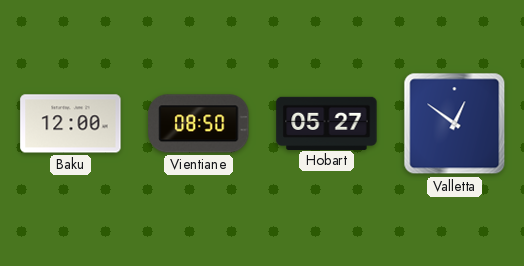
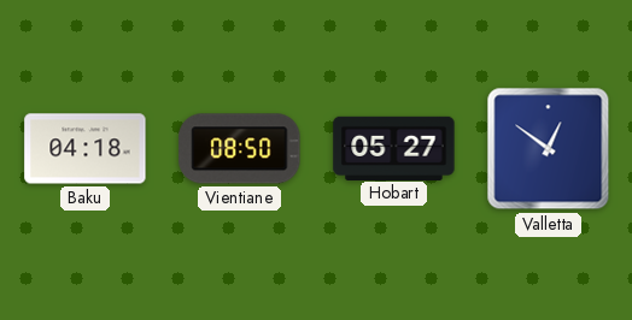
Baku: 12:00 -> 04:18 (86, 149)
